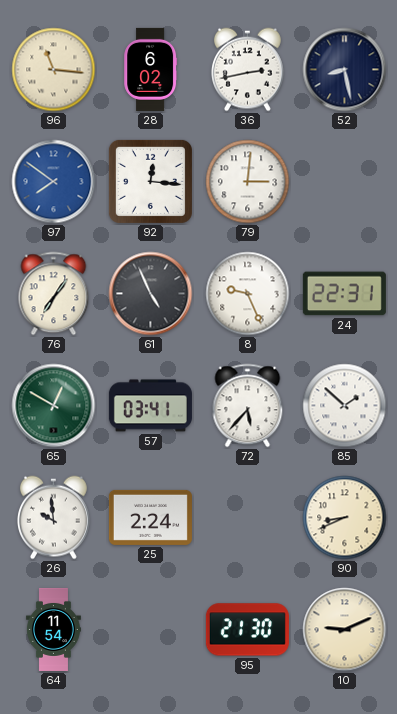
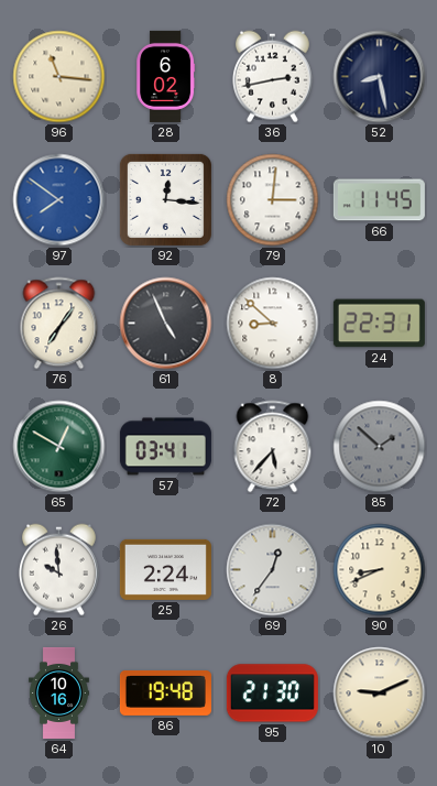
66: none -> 11:45 (379, 200)
8: 9:26 -> 8:52 (273, 324)
85 dial: white -> grey (380, 447)
69: none -> 12:36 (273, 570)
64: 11:54 -> 10:16 (58, 692)
86: none -> 19:48 (165, 692)
